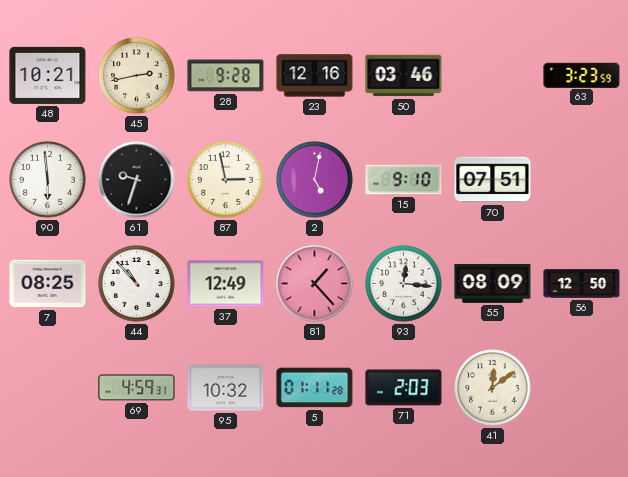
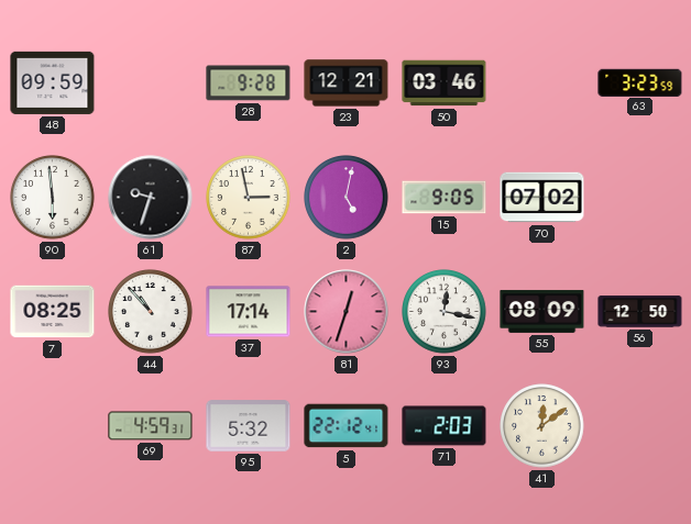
48: 10:21 -> 09:59 (53, 82)
45: 2:43 -> none (137, 76)
23: 12:16 -> 12:21 (347, 83)
15: 9:10 -> 9:05 (445, 198)
70: 07:51 -> 07:02 (542, 198)
37: 12:49 -> 17:14 (249, 312)
81: 1:23 -> 12:33 (347, 312)
93: 12:16 -> 12:17 (445, 312)
95: 10:32 -> 5:32 (249, 426)
5: 01:11 -> 22:12 (347, 426)
